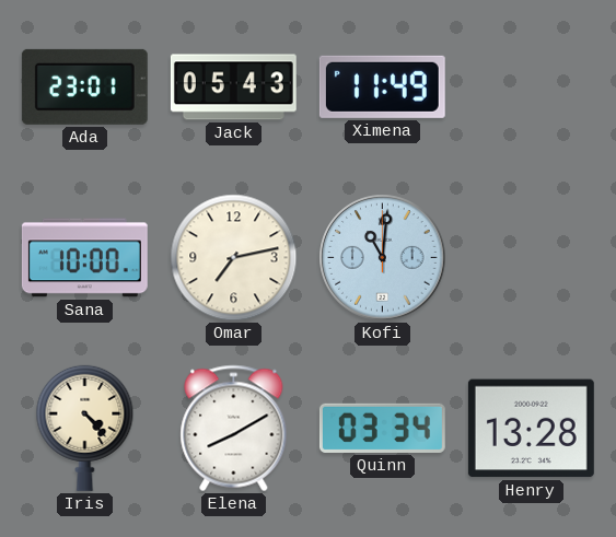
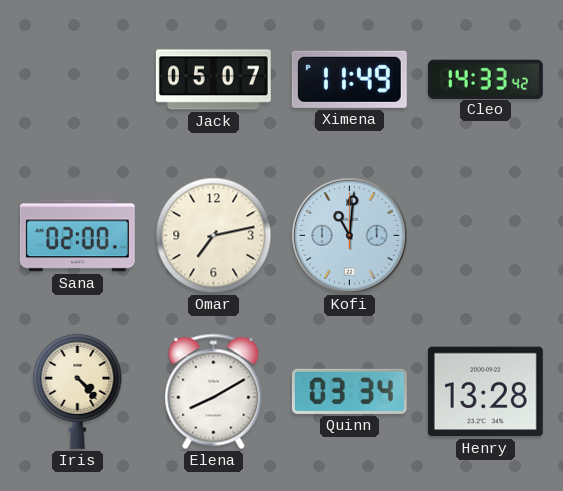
Ada: 23:01 -> none (84, 86)
Jack: 05:43 -> 05:07 (213, 80)
Cleo: none -> 14:33 (485, 79)
Sana: 10:00 -> 02:00 (77, 236)
